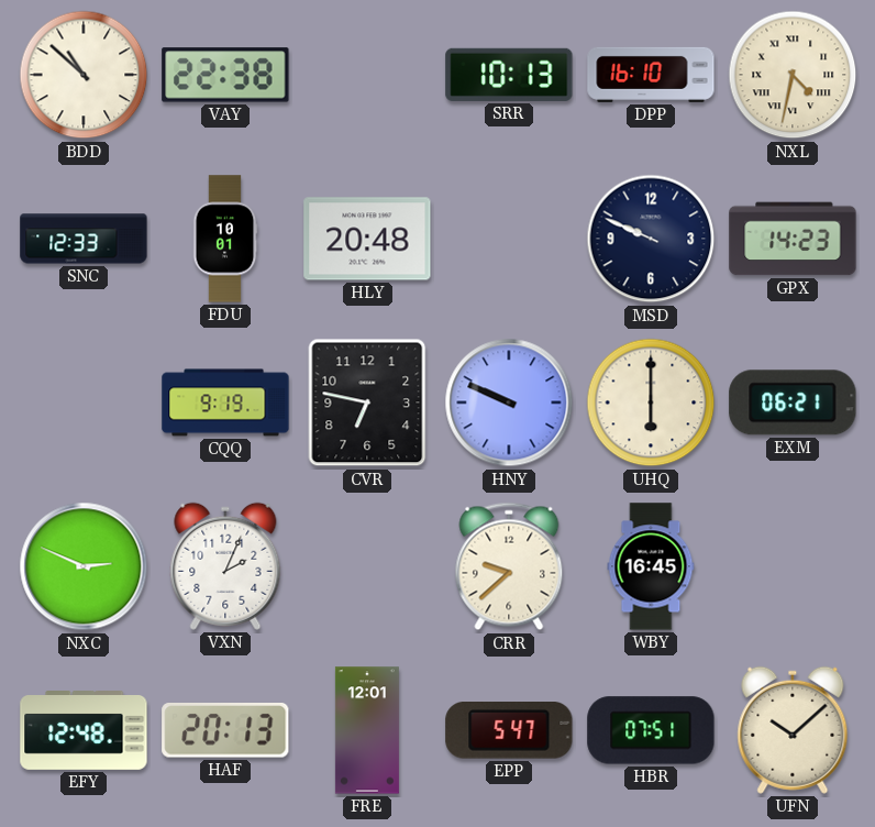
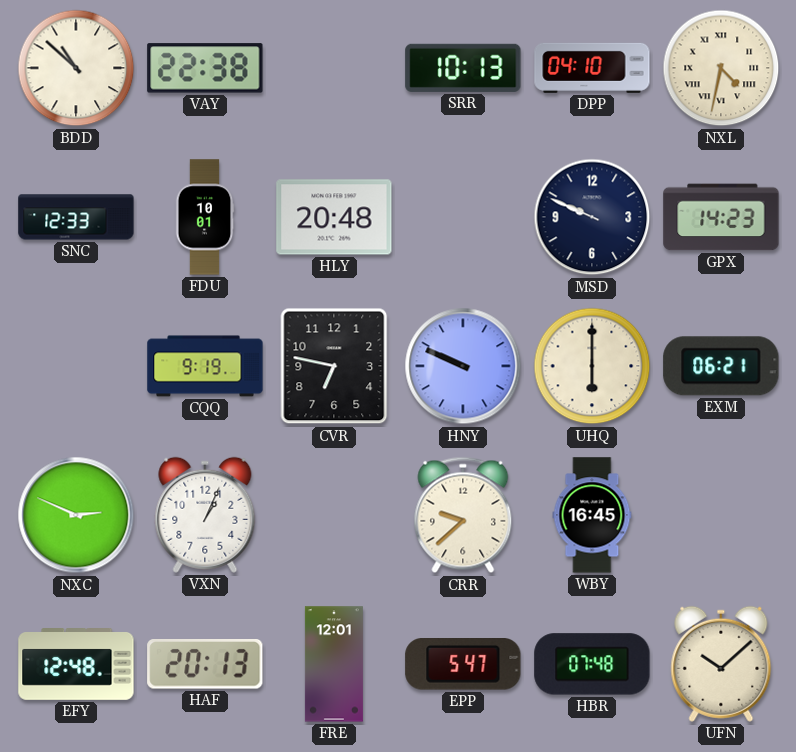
DPP: 16:10 -> 04:10 (592, 68)
VXN: 2:04 -> 1:04 (205, 515)
HBR: 07:51 -> 07:48 (592, 664)
